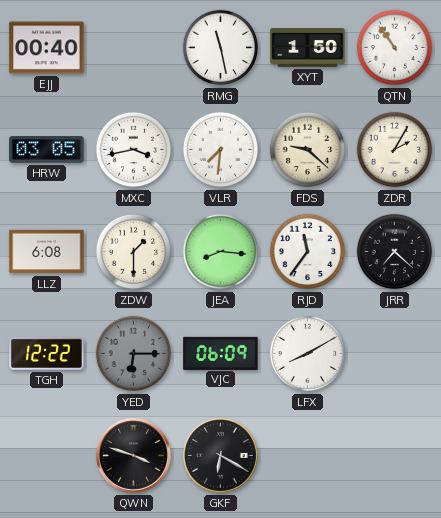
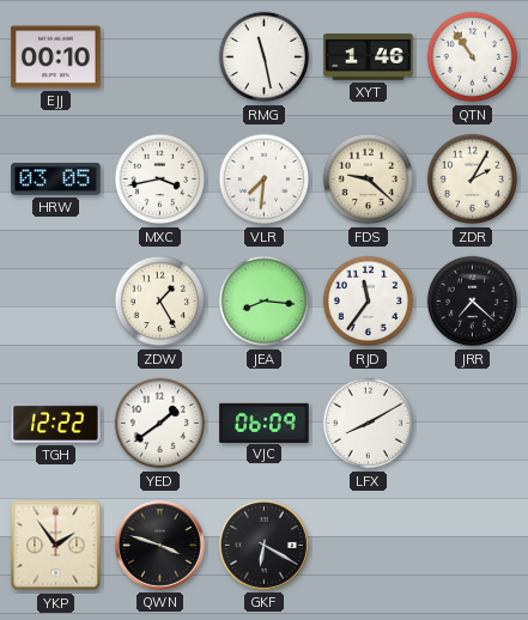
EJJ: 00:40 -> 00:10 (56, 57)
XYT: 1:50 -> 1:46 (369, 57)
LLZ: 6:08 -> none (47, 252)
ZDW: 1:30 -> 1:25 (160, 302)
YED: 6:15 -> 1:39 (160, 424)
YED dial: grey -> white (160, 424)
YKP: none -> 1:54 (56, 546)
